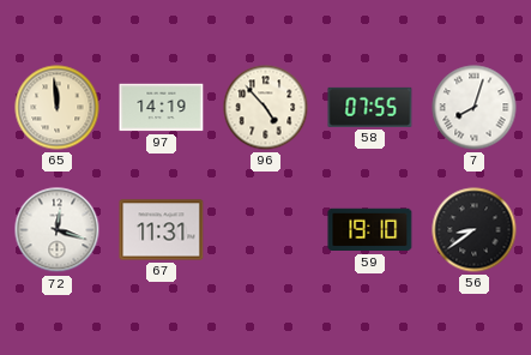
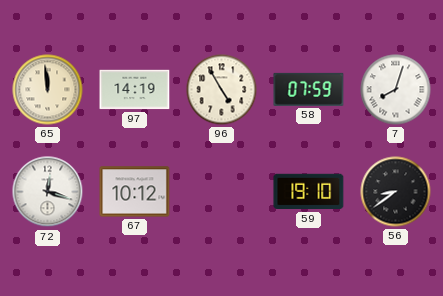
96: 4:53 -> 4:55 (222, 90)
58: 07:55 -> 07:59 (309, 89)
67: 11:31 -> 10:12 (135, 192)
